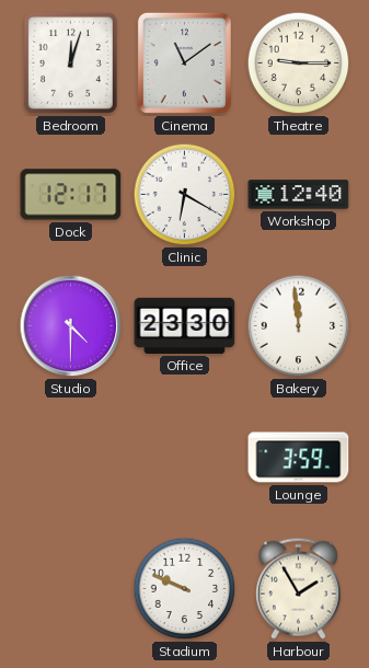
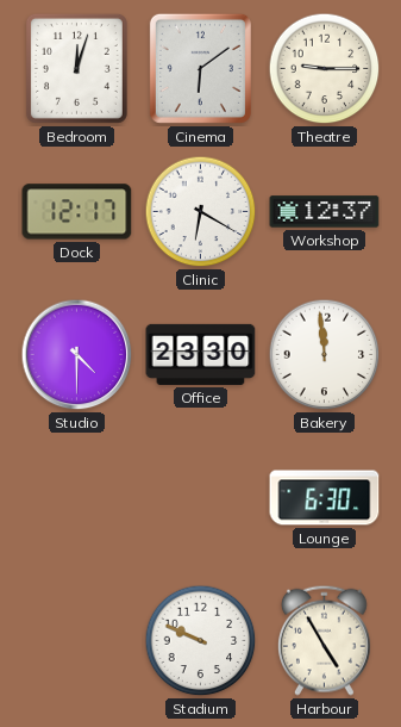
Cinema: 11:09 -> 6:09 (200, 68)
Workshop: 12:40 -> 12:37 (325, 212)
Lounge: 3:59 -> 6:30 (325, 498)
Harbour: 1:55 -> 4:55 (324, 640)
